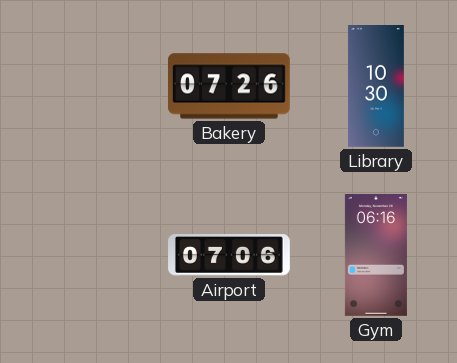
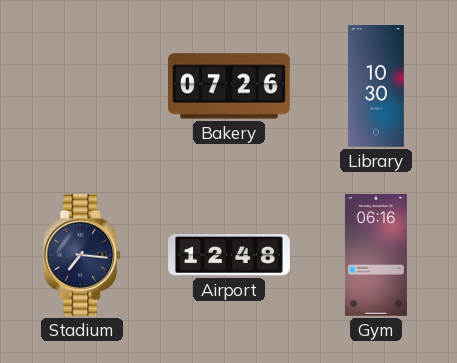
Stadium: none -> 7:16 (83, 255)
Airport: 07:06 -> 12:48 (230, 255)
